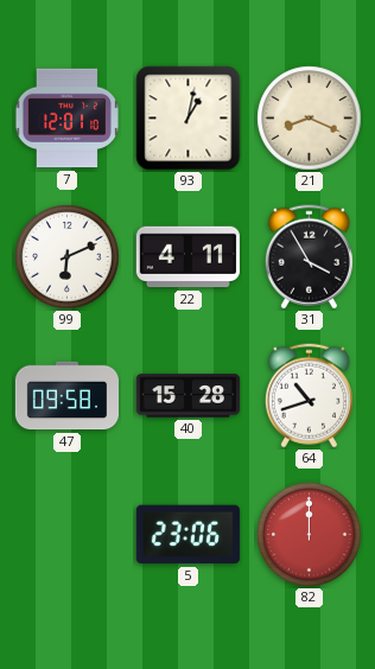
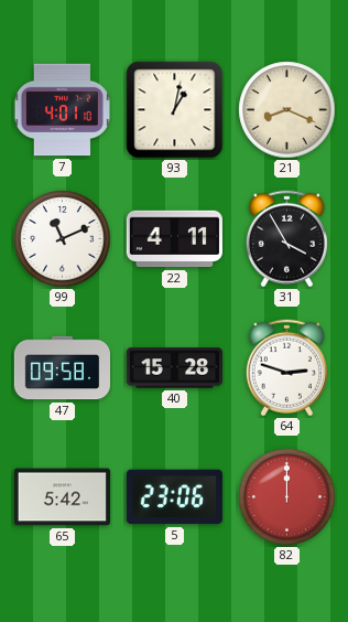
7: 12:01 -> 4:01 (62, 110)
99: 6:11 -> 11:11 (63, 239)
64: 10:42 -> 2:48 (286, 368)
65: none -> 5:42 (62, 497)
